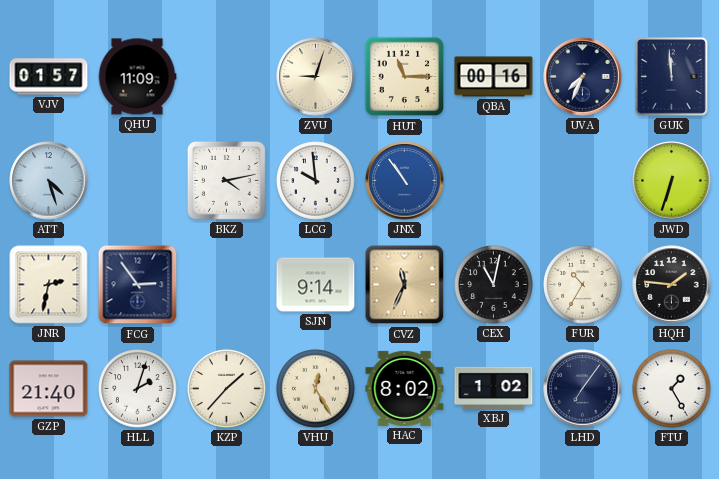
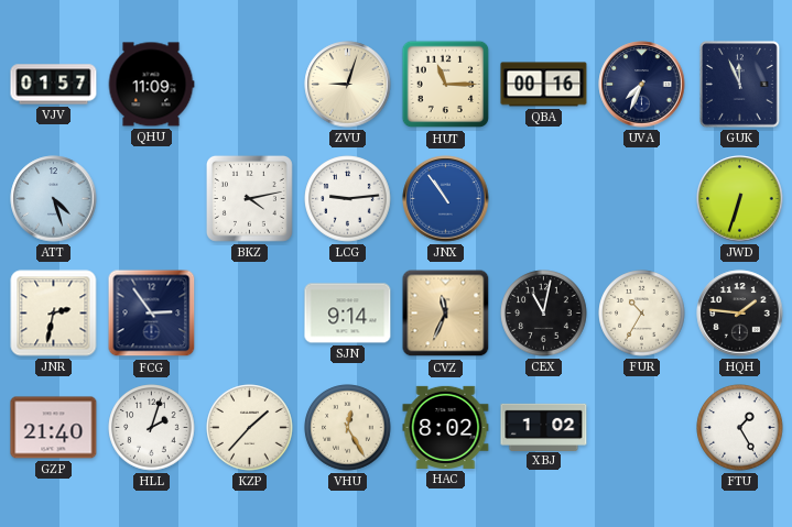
GUK: 11:59 -> 11:56 (740, 85)
LCG: 9:59 -> 9:14 (348, 199)
LHD: 7:06 -> none (583, 389)
